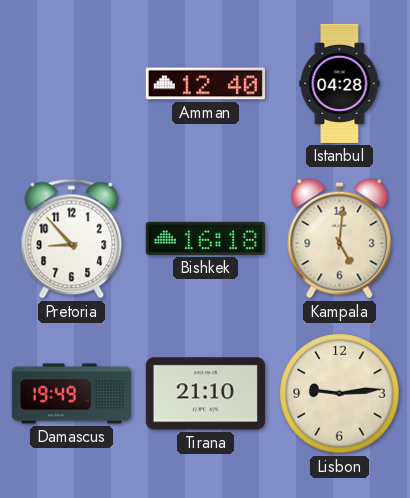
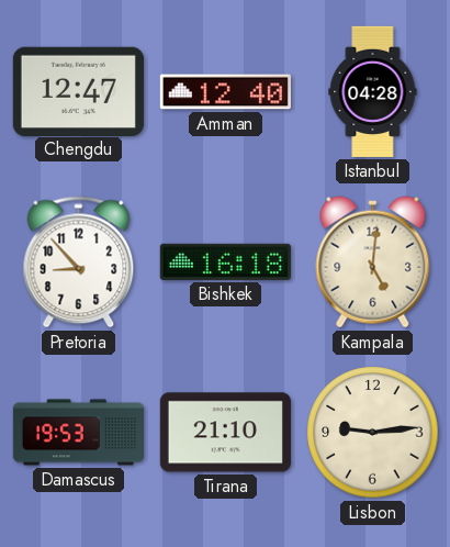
Chengdu: none -> 12:47 (78, 91)
Damascus: 19:49 -> 19:53 (78, 433)
